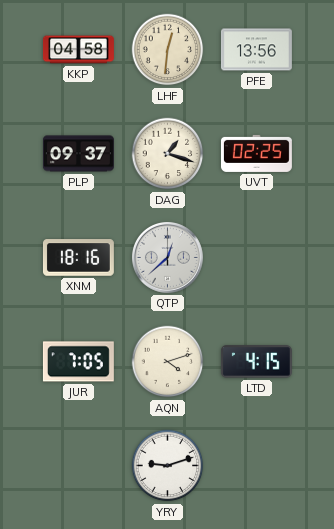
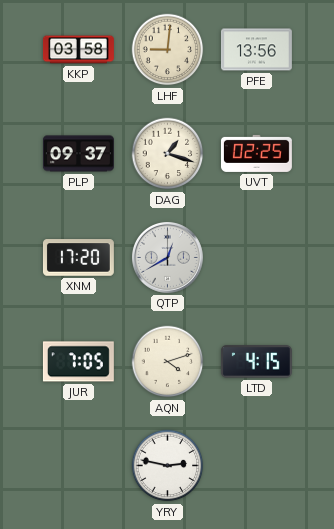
KKP: 04:58 -> 03:58 (78, 50)
LHF: 12:31 -> 9:01 (168, 50)
XNM: 18:16 -> 17:20 (78, 258)
QTP: 12:38 -> 12:40 (167, 257)
YRY: 9:12 -> 2:47 (168, 466)
